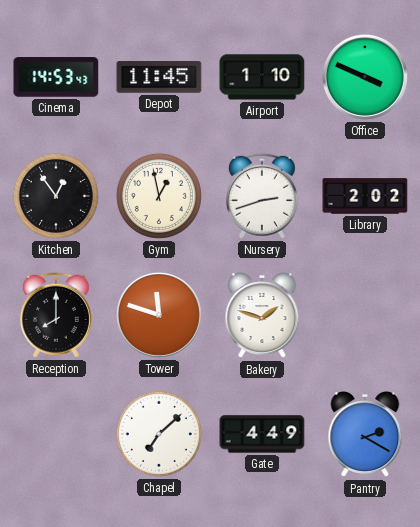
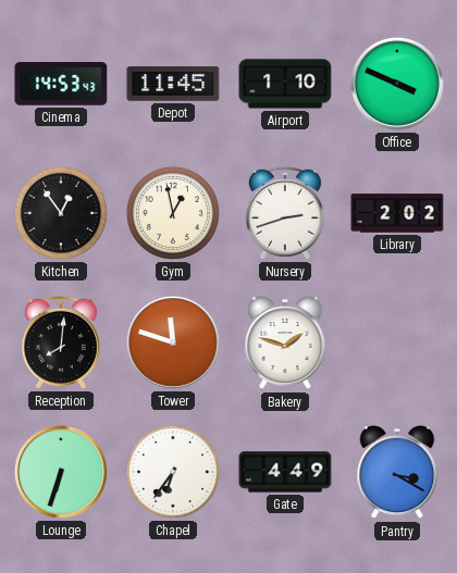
Reception: 8:00 -> 8:01 (61, 342)
Lounge: none -> 6:33 (61, 472)
Chapel: 7:08 -> 6:36 (173, 472)
Pantry: 2:20 -> 3:20 (397, 473)
